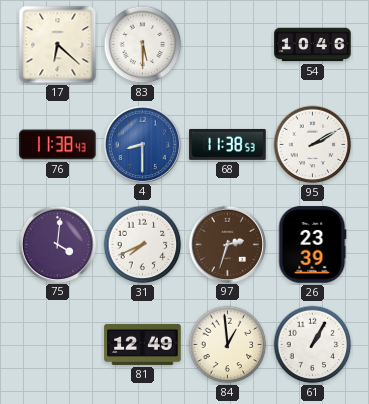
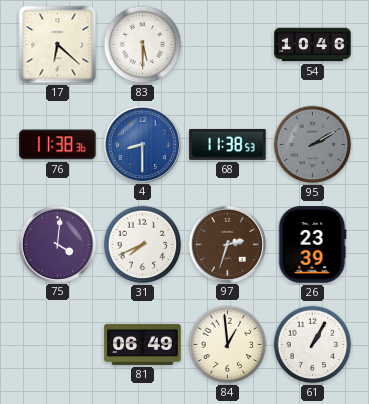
76: 11:38:43 -> 11:38:36 (58, 145)
95 dial: white -> grey (313, 145)
81: 12:49 -> 06:49 (143, 344)
